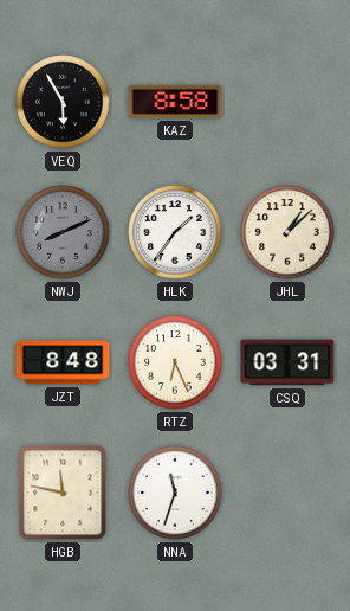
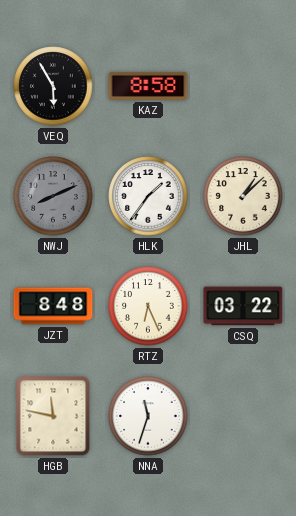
CSQ: 03:31 -> 03:22 (243, 306)
